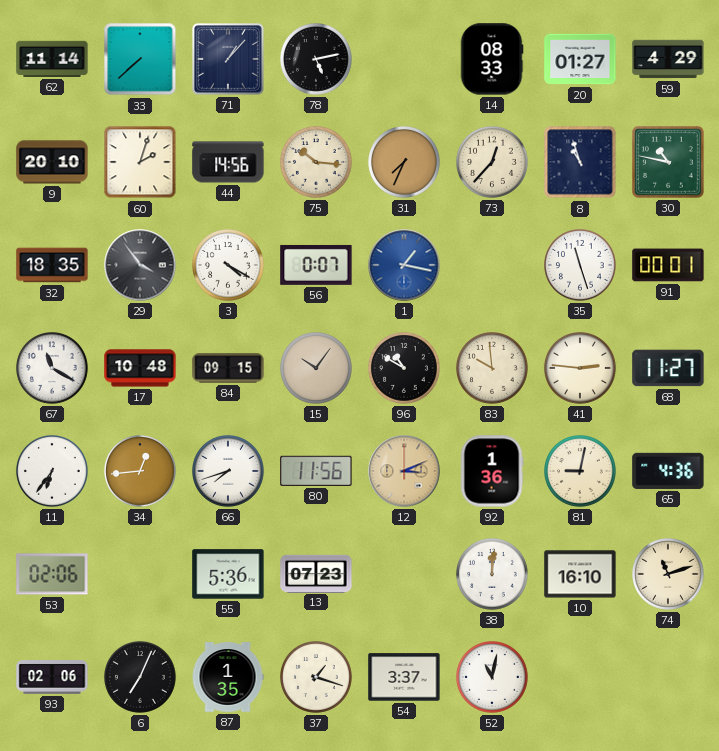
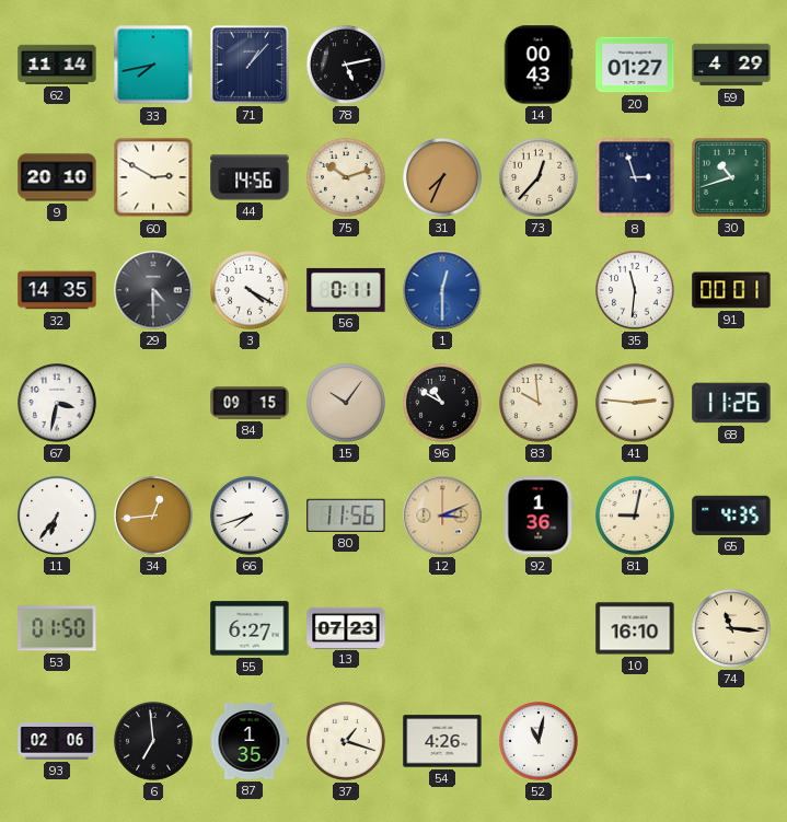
33: 7:38 -> 7:43 (153, 65)
14: 08:33 -> 00:43 (539, 65)
60: 2:03 -> 2:50 (153, 177)
75: 10:16 -> 10:12 (347, 178)
8: 10:57 -> 2:57 (635, 177)
30: 10:47 -> 10:42 (732, 178)
32: 18:35 -> 14:35 (57, 290)
29: 3:54 -> 4:30 (153, 290)
56: 0:07 -> 0:11 (346, 290)
1: 1:17 -> 12:30 (442, 290)
35: 11:27 -> 11:31 (636, 291)
67: 11:20 -> 3:32 (58, 404)
17: 10:48 -> none (140, 368)
68: 11:27 -> 11:26 (731, 403)
65: 4:36 -> 4:35 (731, 516)
53: 02:06 -> 01:50 (57, 628)
55: 5:36 -> 6:27 (250, 628)
38: 12:01 -> none (493, 575)
74: 11:12 -> 11:16 (732, 629)
6: 7:04 -> 6:59 (154, 742)
54: 3:37 -> 4:26 (442, 741)
